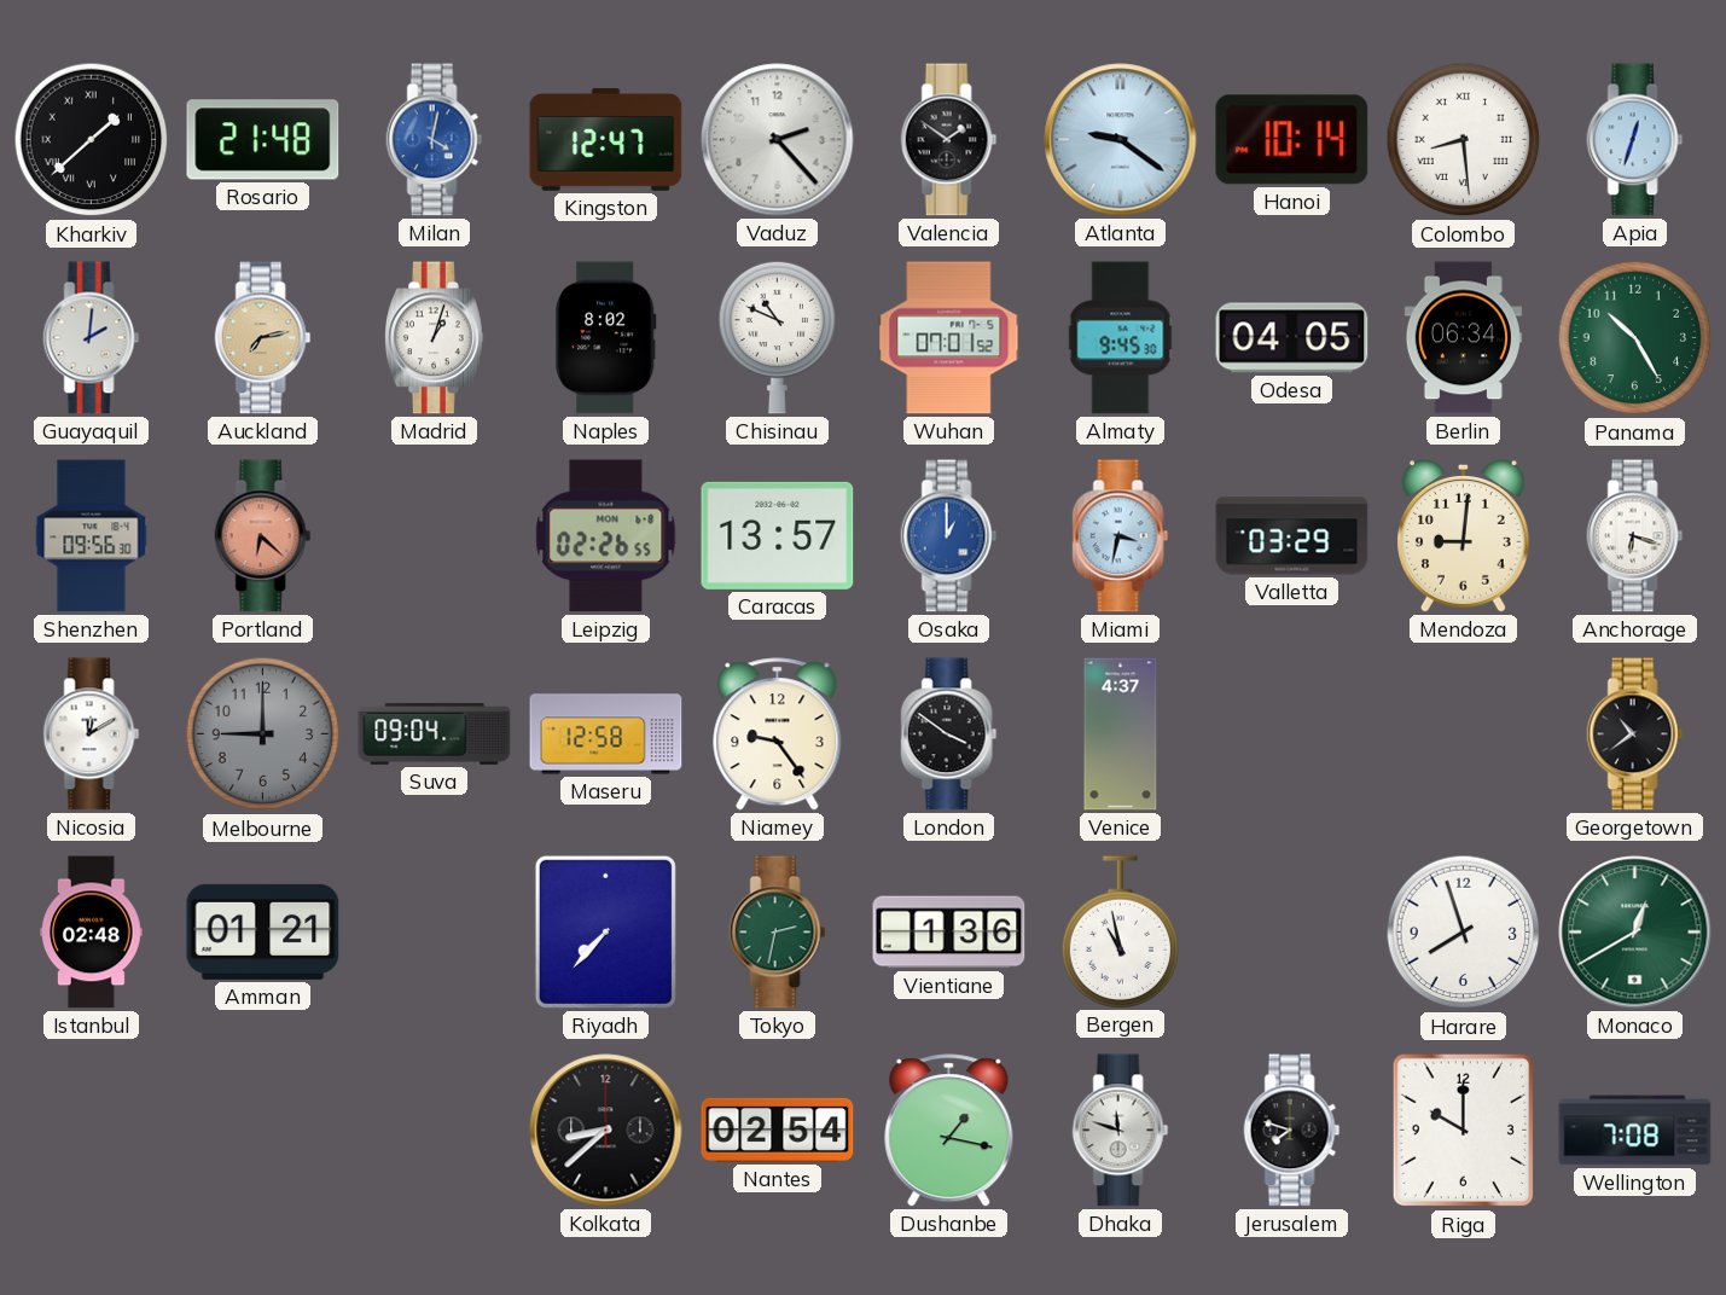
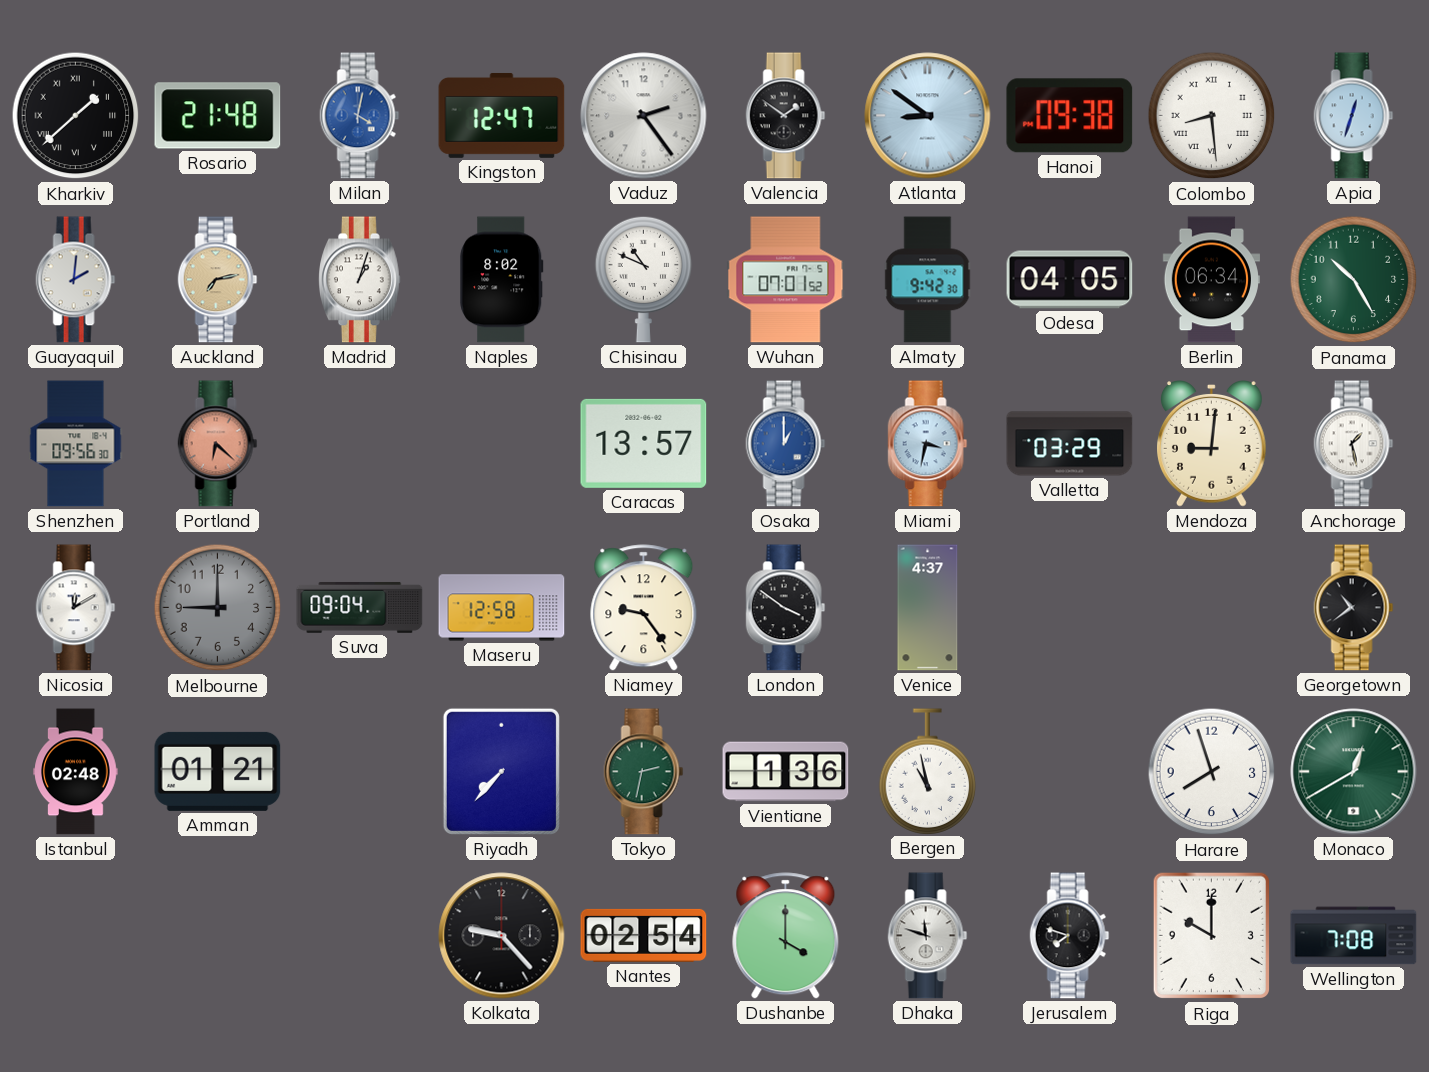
Vaduz: 2:23 -> 2:24 (644, 116)
Atlanta: 9:21 -> 8:51 (928, 116)
Hanoi: 10:14 -> 09:38 (1070, 116)
Almaty: 9:45 -> 9:42 (928, 280)
Leipzig: 02:26 -> none (606, 536)
Anchorage: 6:18 -> 1:28 (1354, 444)
Kolkata: 8:38 -> 9:23 (502, 936)
Dushanbe: 1:17 -> 4:00 (786, 936)
